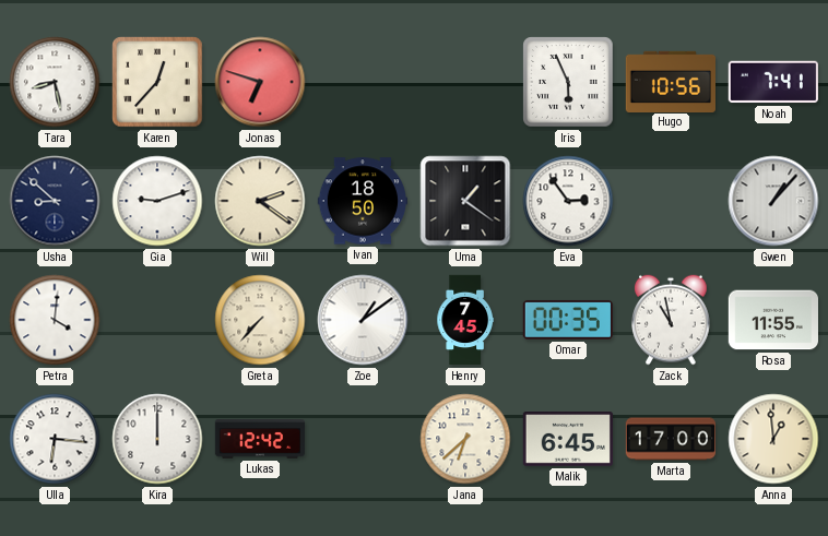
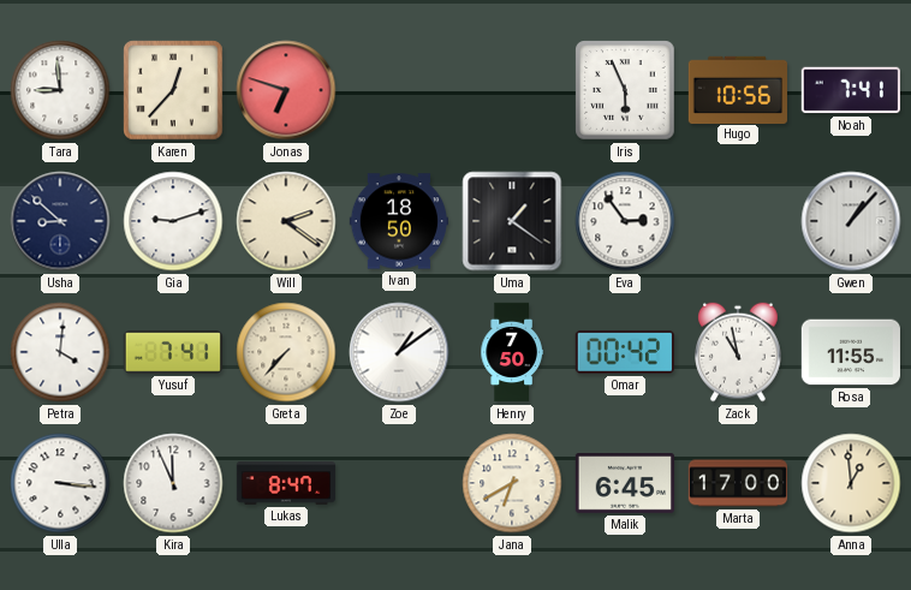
Tara: 8:28 -> 8:59 (60, 90)
Yusuf: none -> 7:41 (172, 353)
Henry: 7:45 -> 7:50 (512, 352)
Omar: 00:35 -> 00:42 (625, 352)
Ulla: 6:16 -> 3:16 (60, 483)
Kira: 12:00 -> 11:56 (173, 483)
Lukas: 12:42 -> 8:47 (286, 484)
Jana: 6:38 -> 6:40 (512, 483)
